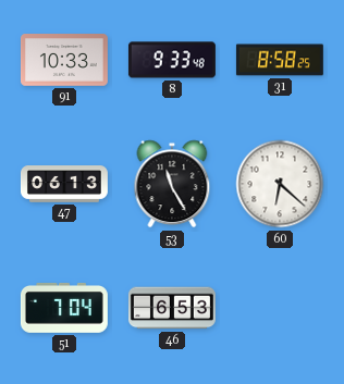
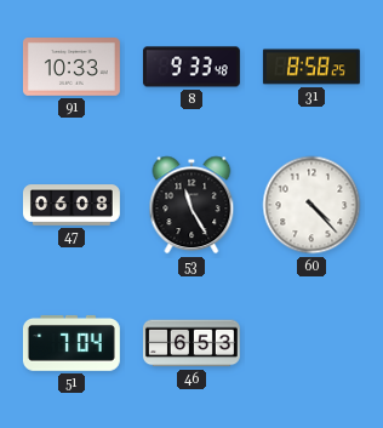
47: 06:13 -> 06:08 (72, 205)
60: 6:22 -> 4:23 (311, 205)
